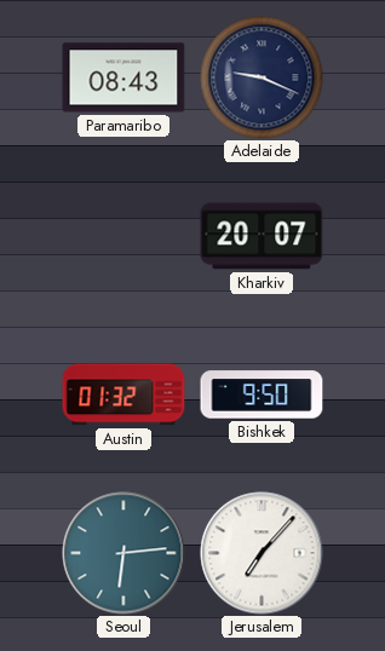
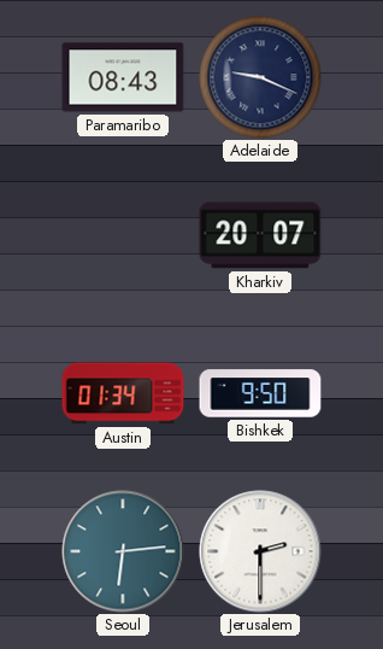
Austin: 01:32 -> 01:34 (123, 393)
Jerusalem: 7:07 -> 2:30 (260, 551)
